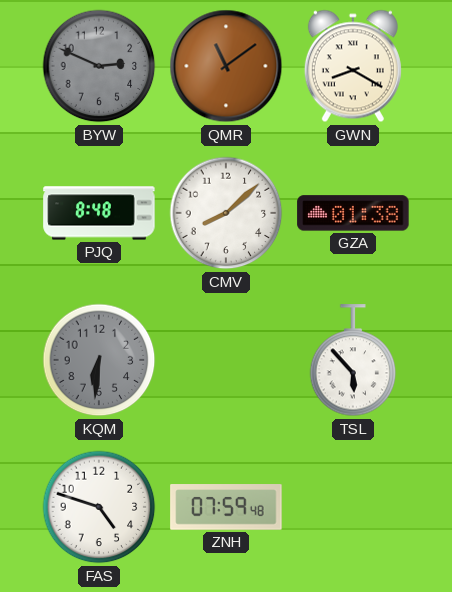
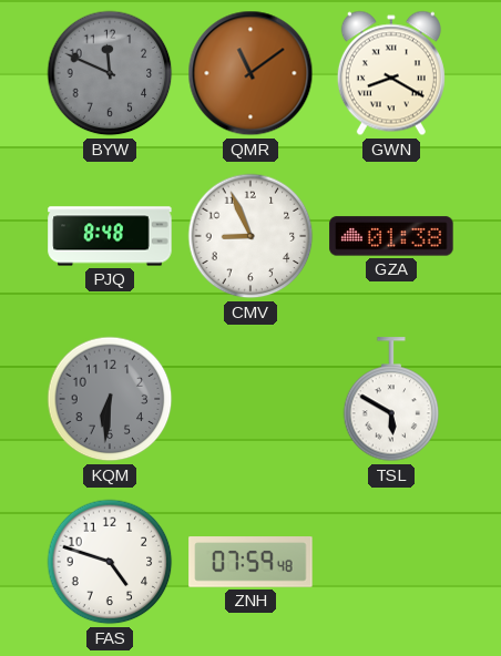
BYW: 2:49 -> 11:49 (110, 73)
CMV: 8:08 -> 8:56 (250, 236)
TSL: 5:53 -> 5:50 (391, 400)
